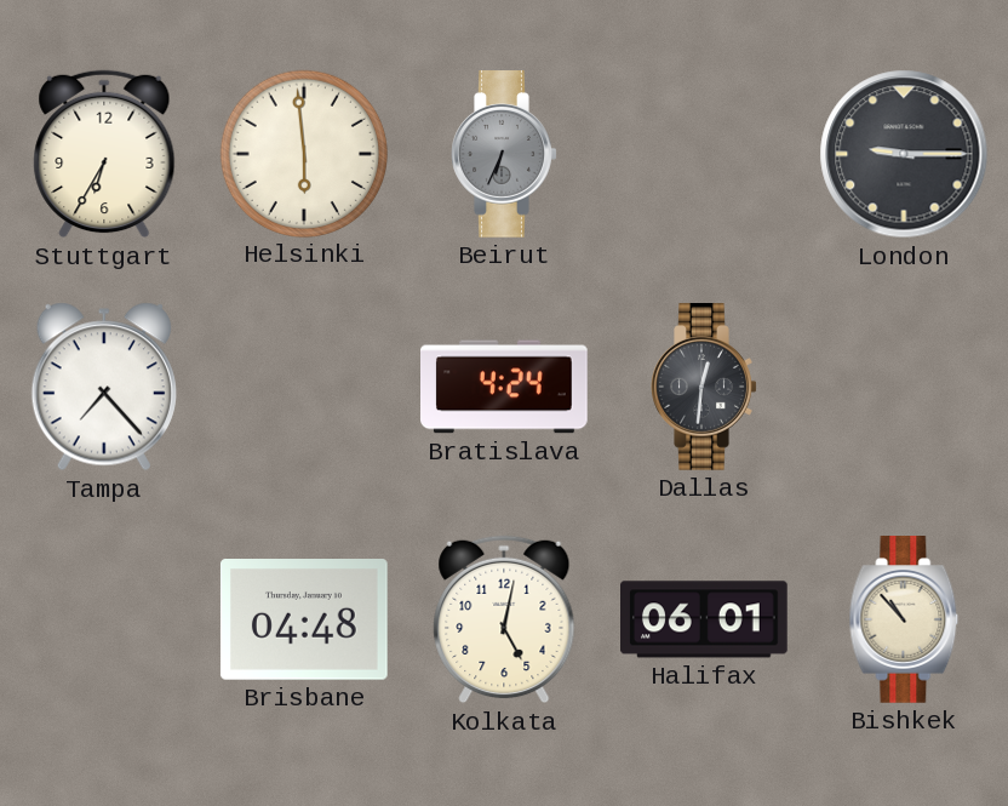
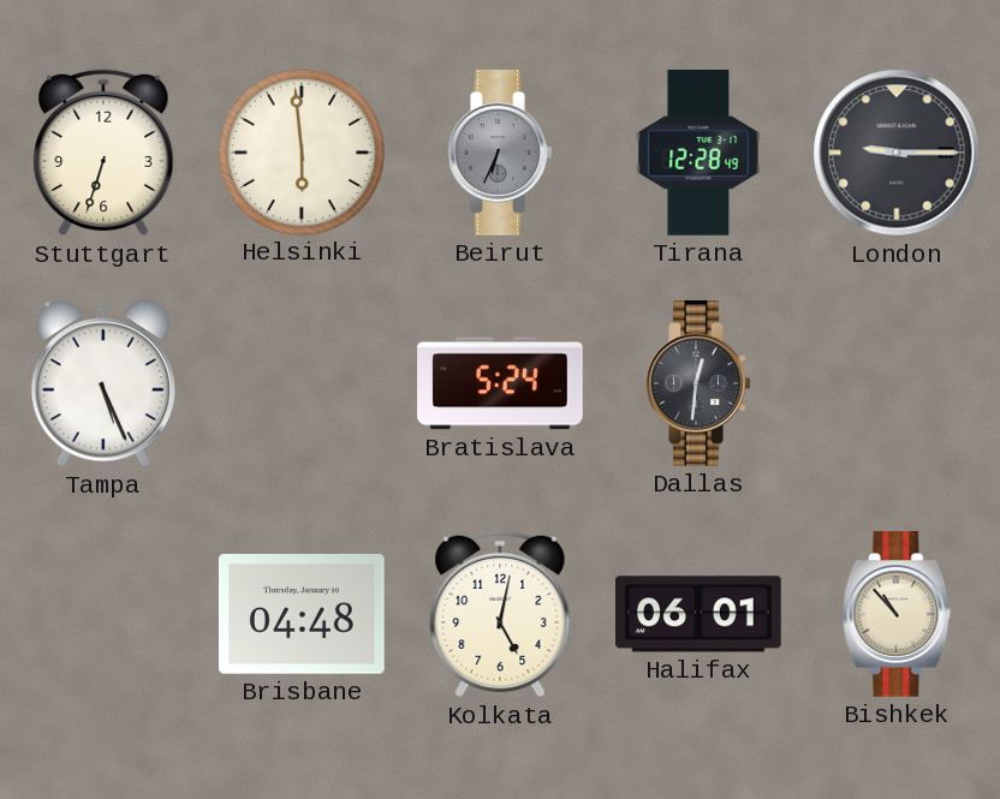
Stuttgart: 6:35 -> 6:33 (103, 153)
Tirana: none -> 12:28 (698, 153)
Tampa: 7:23 -> 5:26 (103, 383)
Bratislava: 4:24 -> 5:24 (501, 383)
